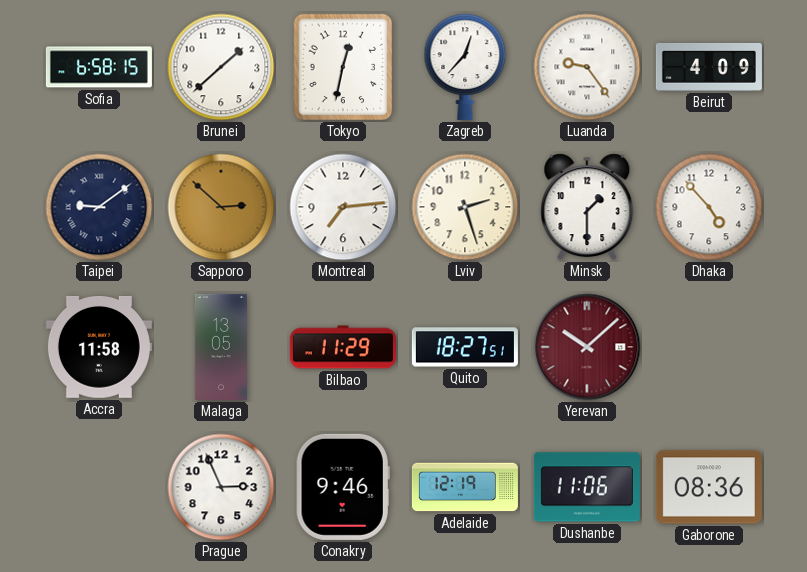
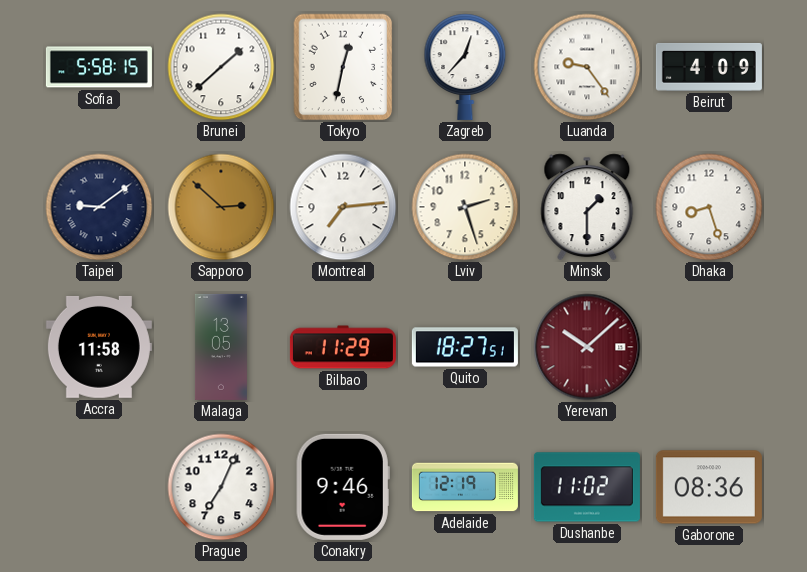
Sofia: 6:58 -> 5:58 (99, 67)
Dhaka: 4:53 -> 8:27 (709, 207)
Prague: 2:56 -> 7:04 (221, 487)
Dushanbe: 11:06 -> 11:02 (587, 487)
